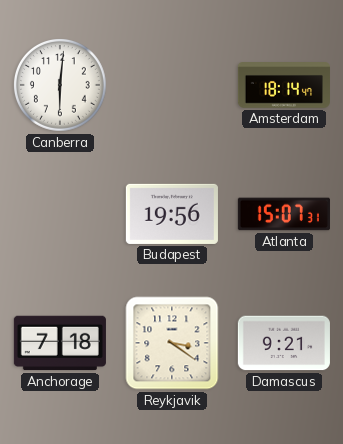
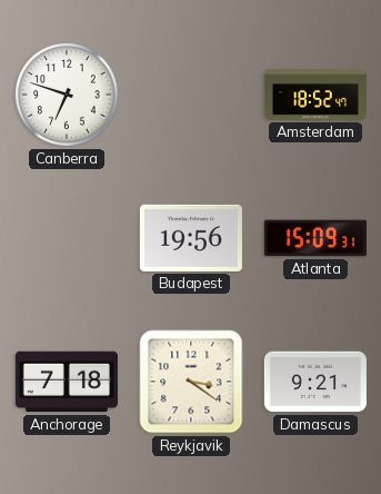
Canberra: 6:01 -> 6:48 (68, 96)
Amsterdam: 18:14 -> 18:52 (315, 95)
Atlanta: 15:07 -> 15:09 (315, 238)
